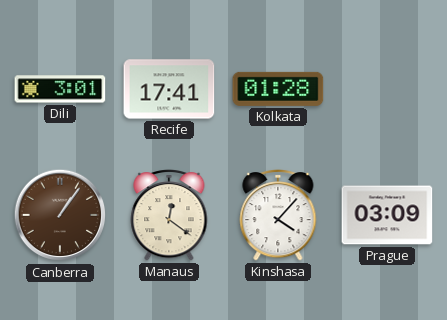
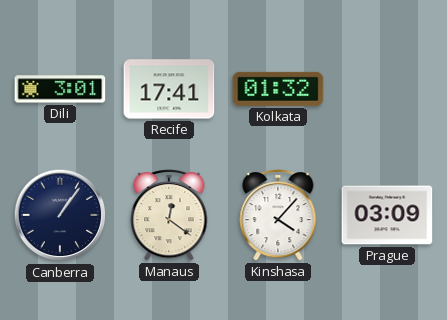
Kolkata: 01:28 -> 01:32 (278, 89)
Canberra dial: brown -> navy (60, 215)
